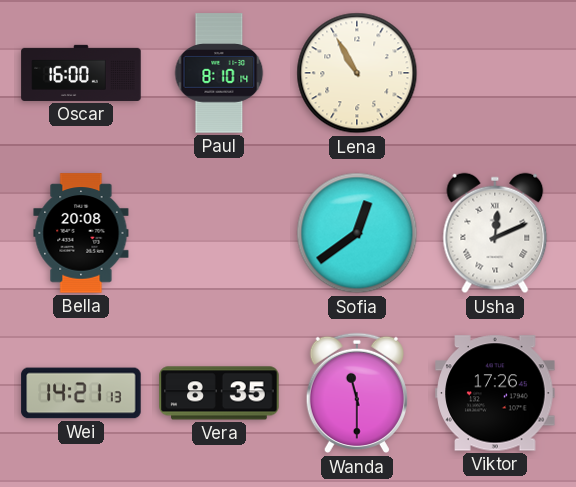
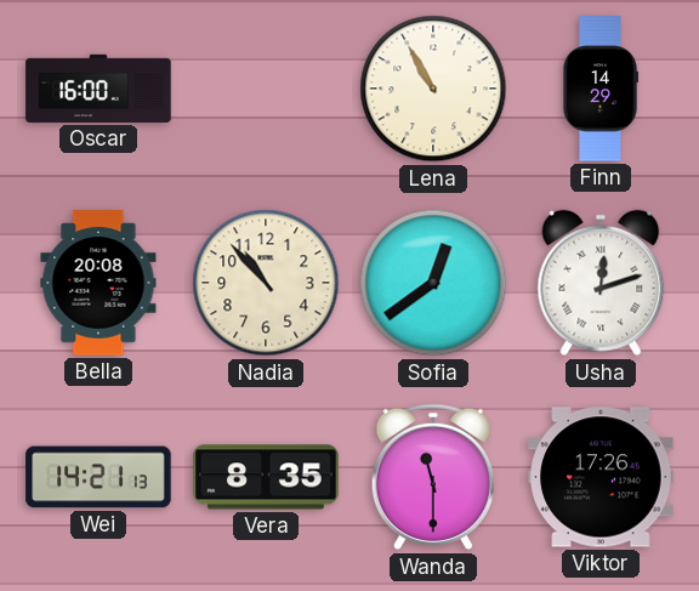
Paul: 8:10 -> none (219, 73)
Finn: none -> 14:29 (599, 89)
Nadia: none -> 10:53 (266, 283)
Usha: 12:11 -> 12:12 (601, 283)
